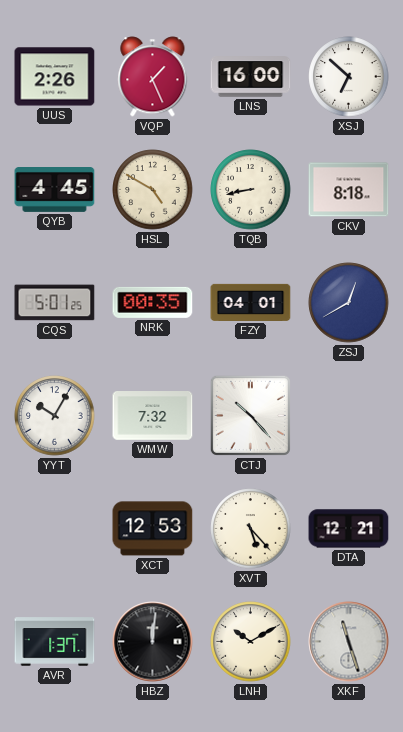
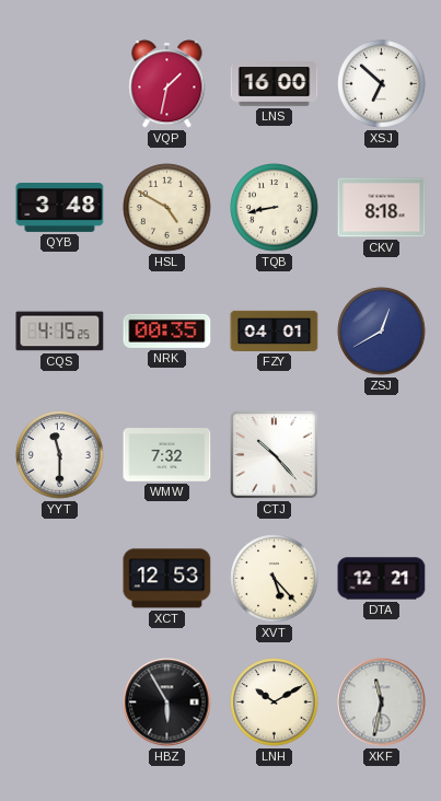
UUS: 2:26 -> none (55, 77)
VQP: 1:26 -> 1:32 (167, 84)
QYB: 4:45 -> 3:48 (60, 208)
CQS: 5:01 -> 4:15 (60, 332)
YYT: 10:05 -> 11:30 (60, 455)
AVR: 1:37 -> none (55, 642)
HBZ: 12:01 -> 5:55 (167, 703)
XKF: 11:27 -> 11:32 (382, 703)
